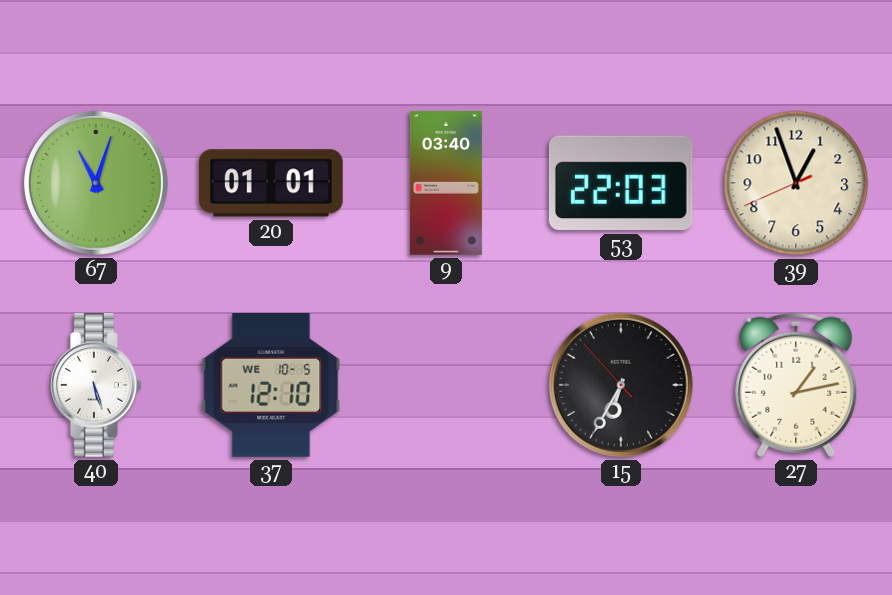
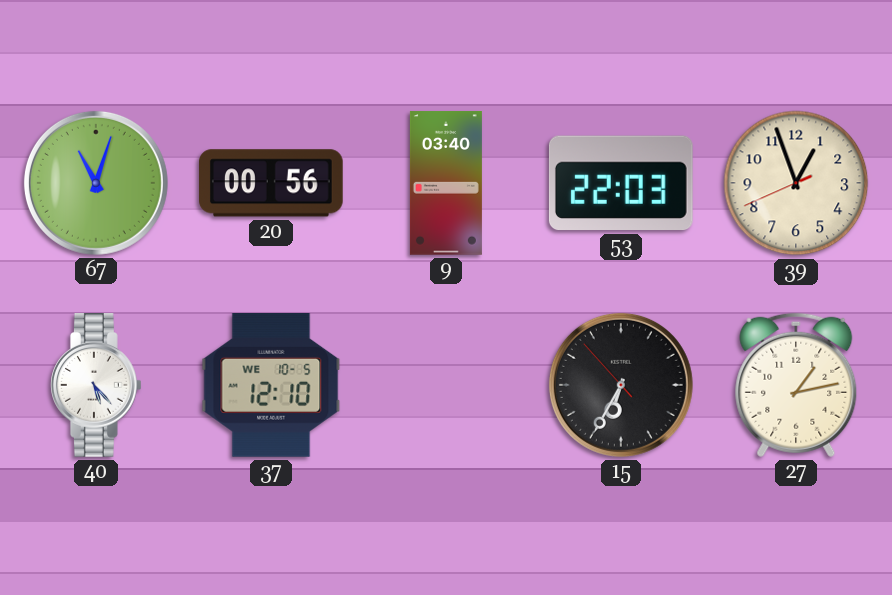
20: 01:01 -> 00:56 (272, 183)
40: 5:27 -> 5:23 (97, 385)
